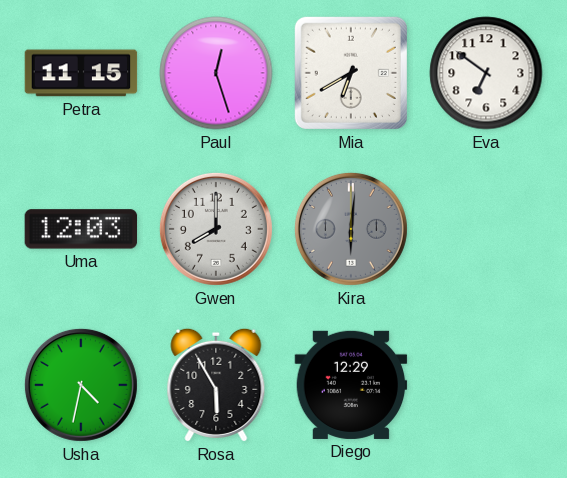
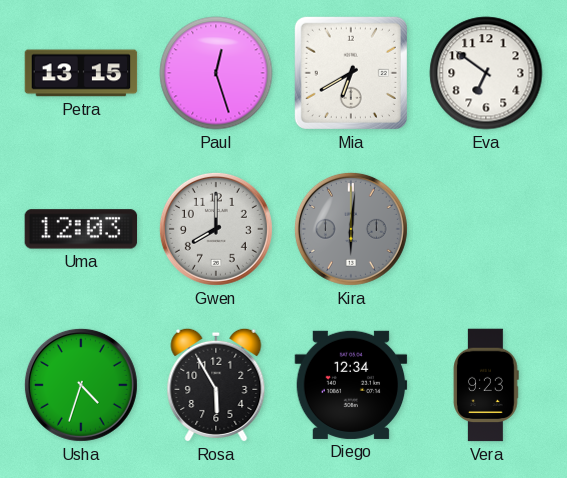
Petra: 11:15 -> 13:15 (81, 73)
Usha: 4:32 -> 4:33 (81, 385)
Diego: 12:29 -> 12:34 (351, 385)
Vera: none -> 9:23 (486, 385)
